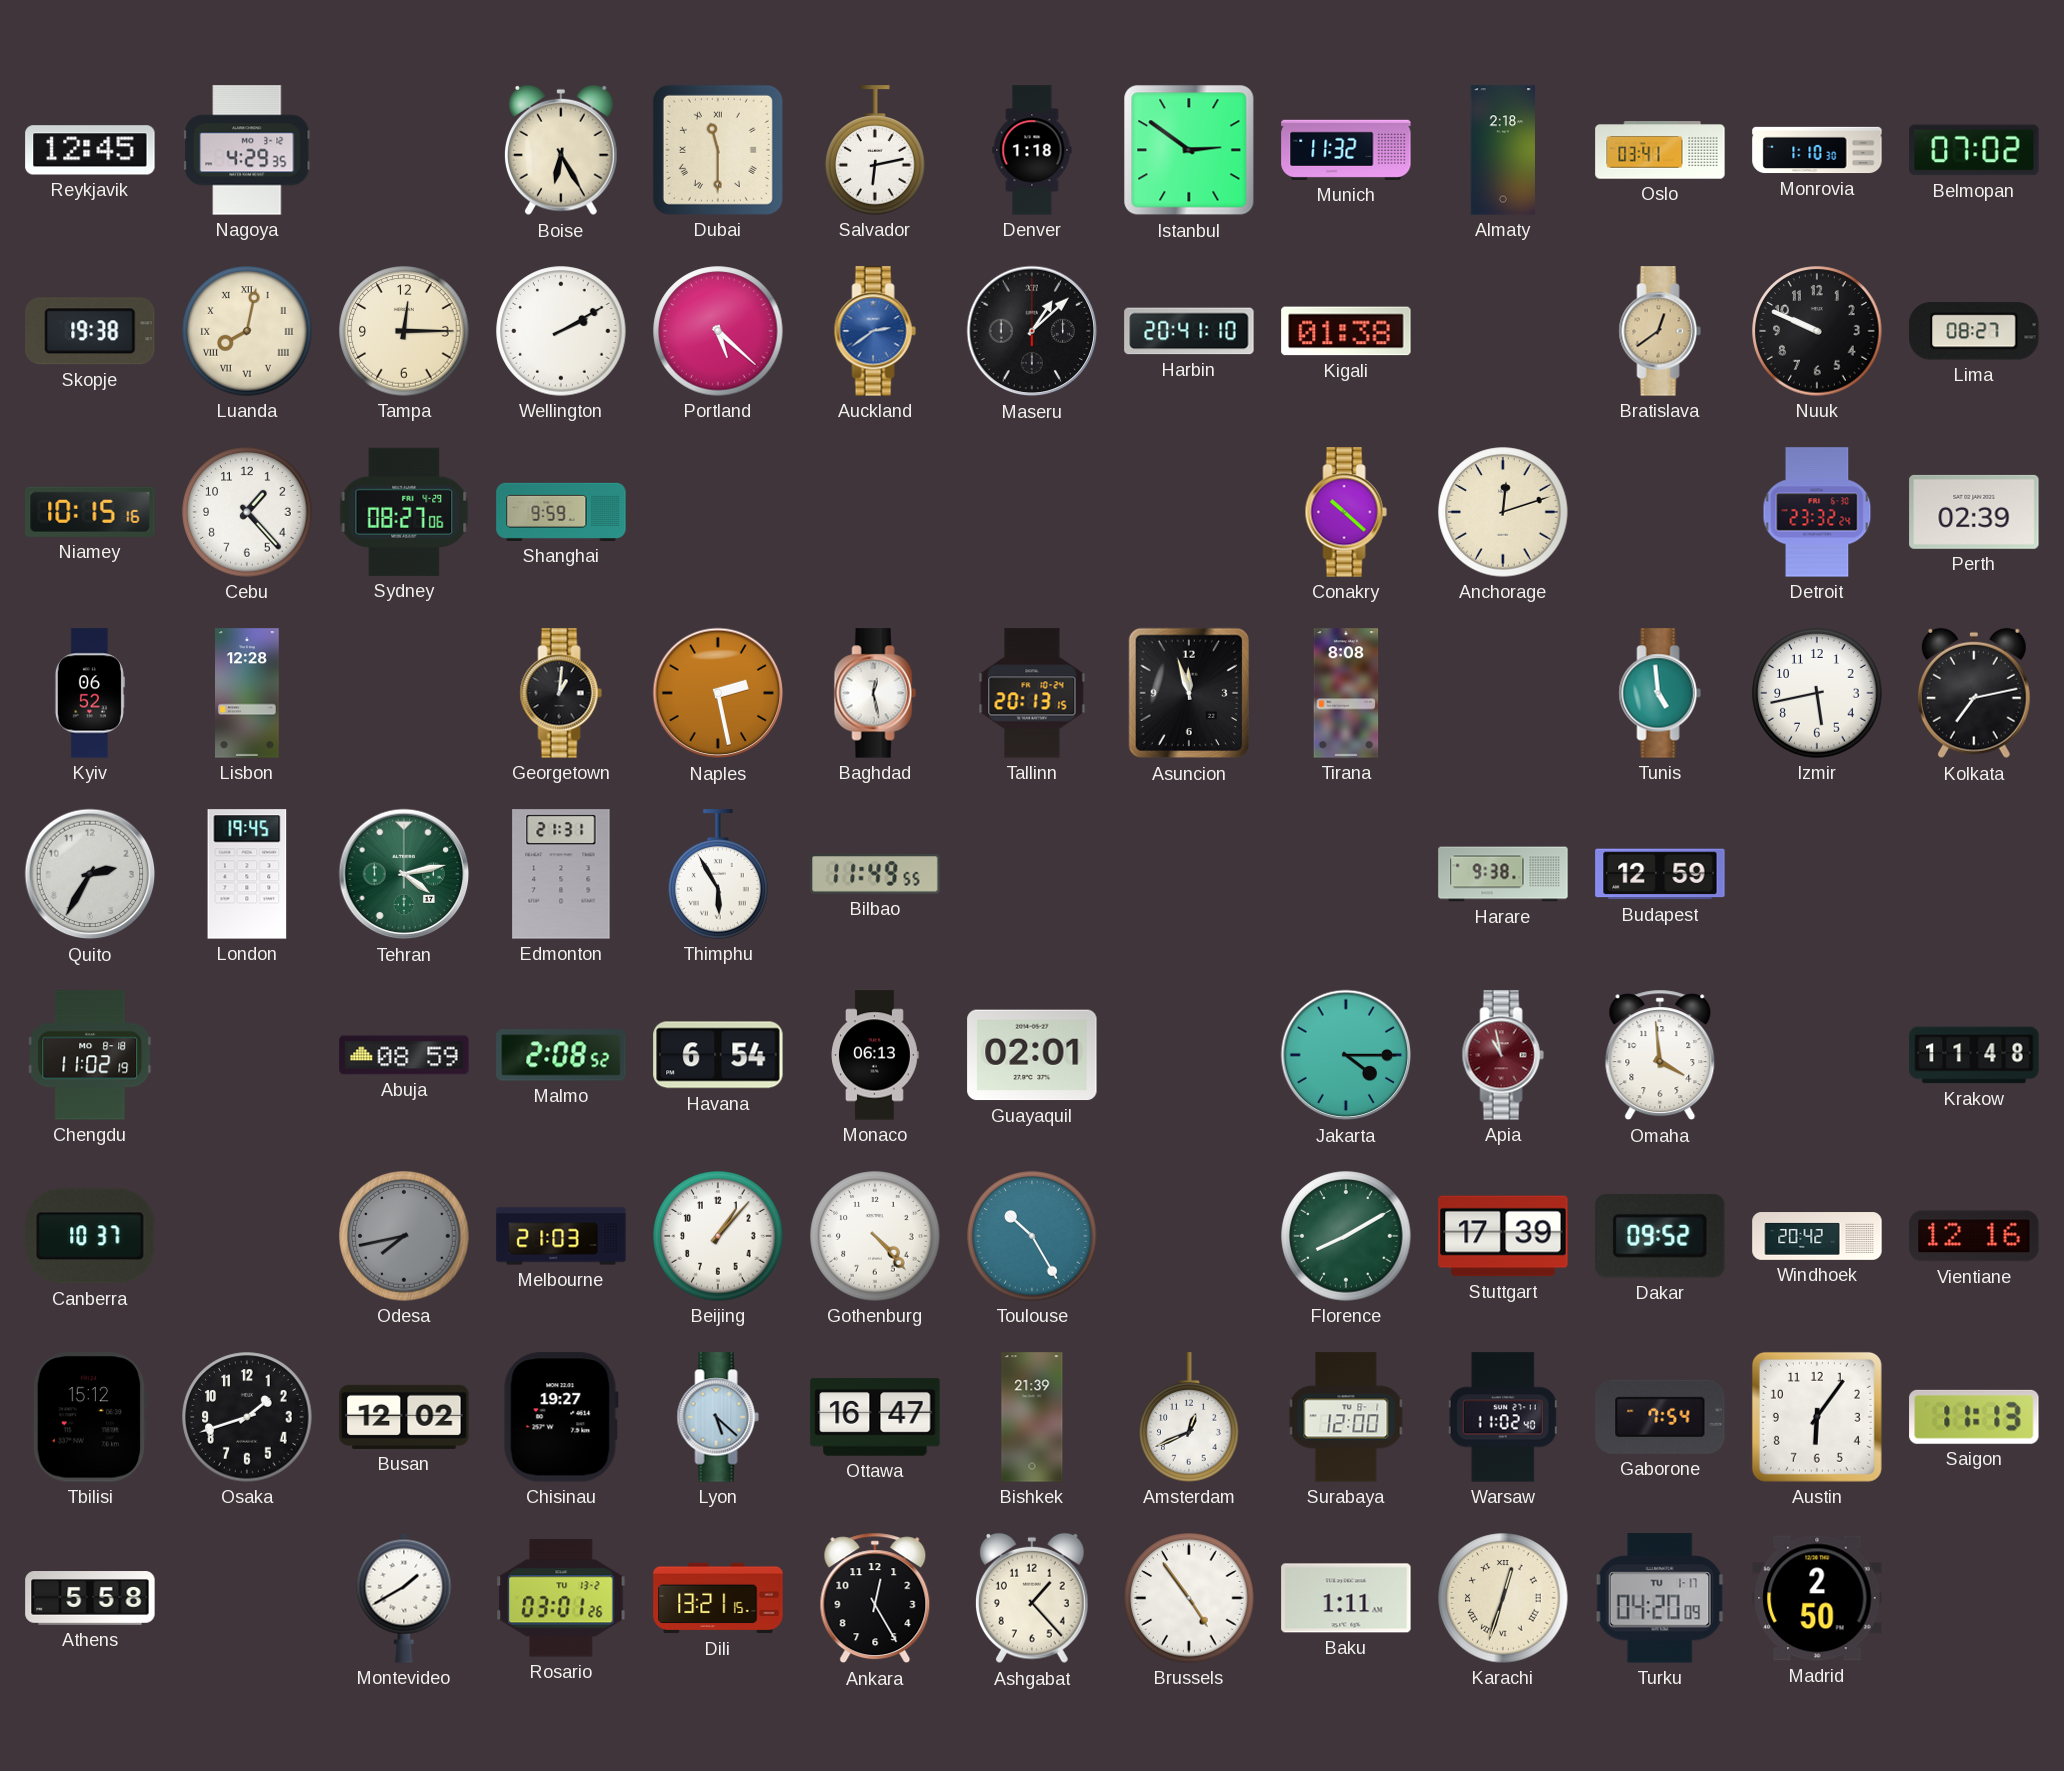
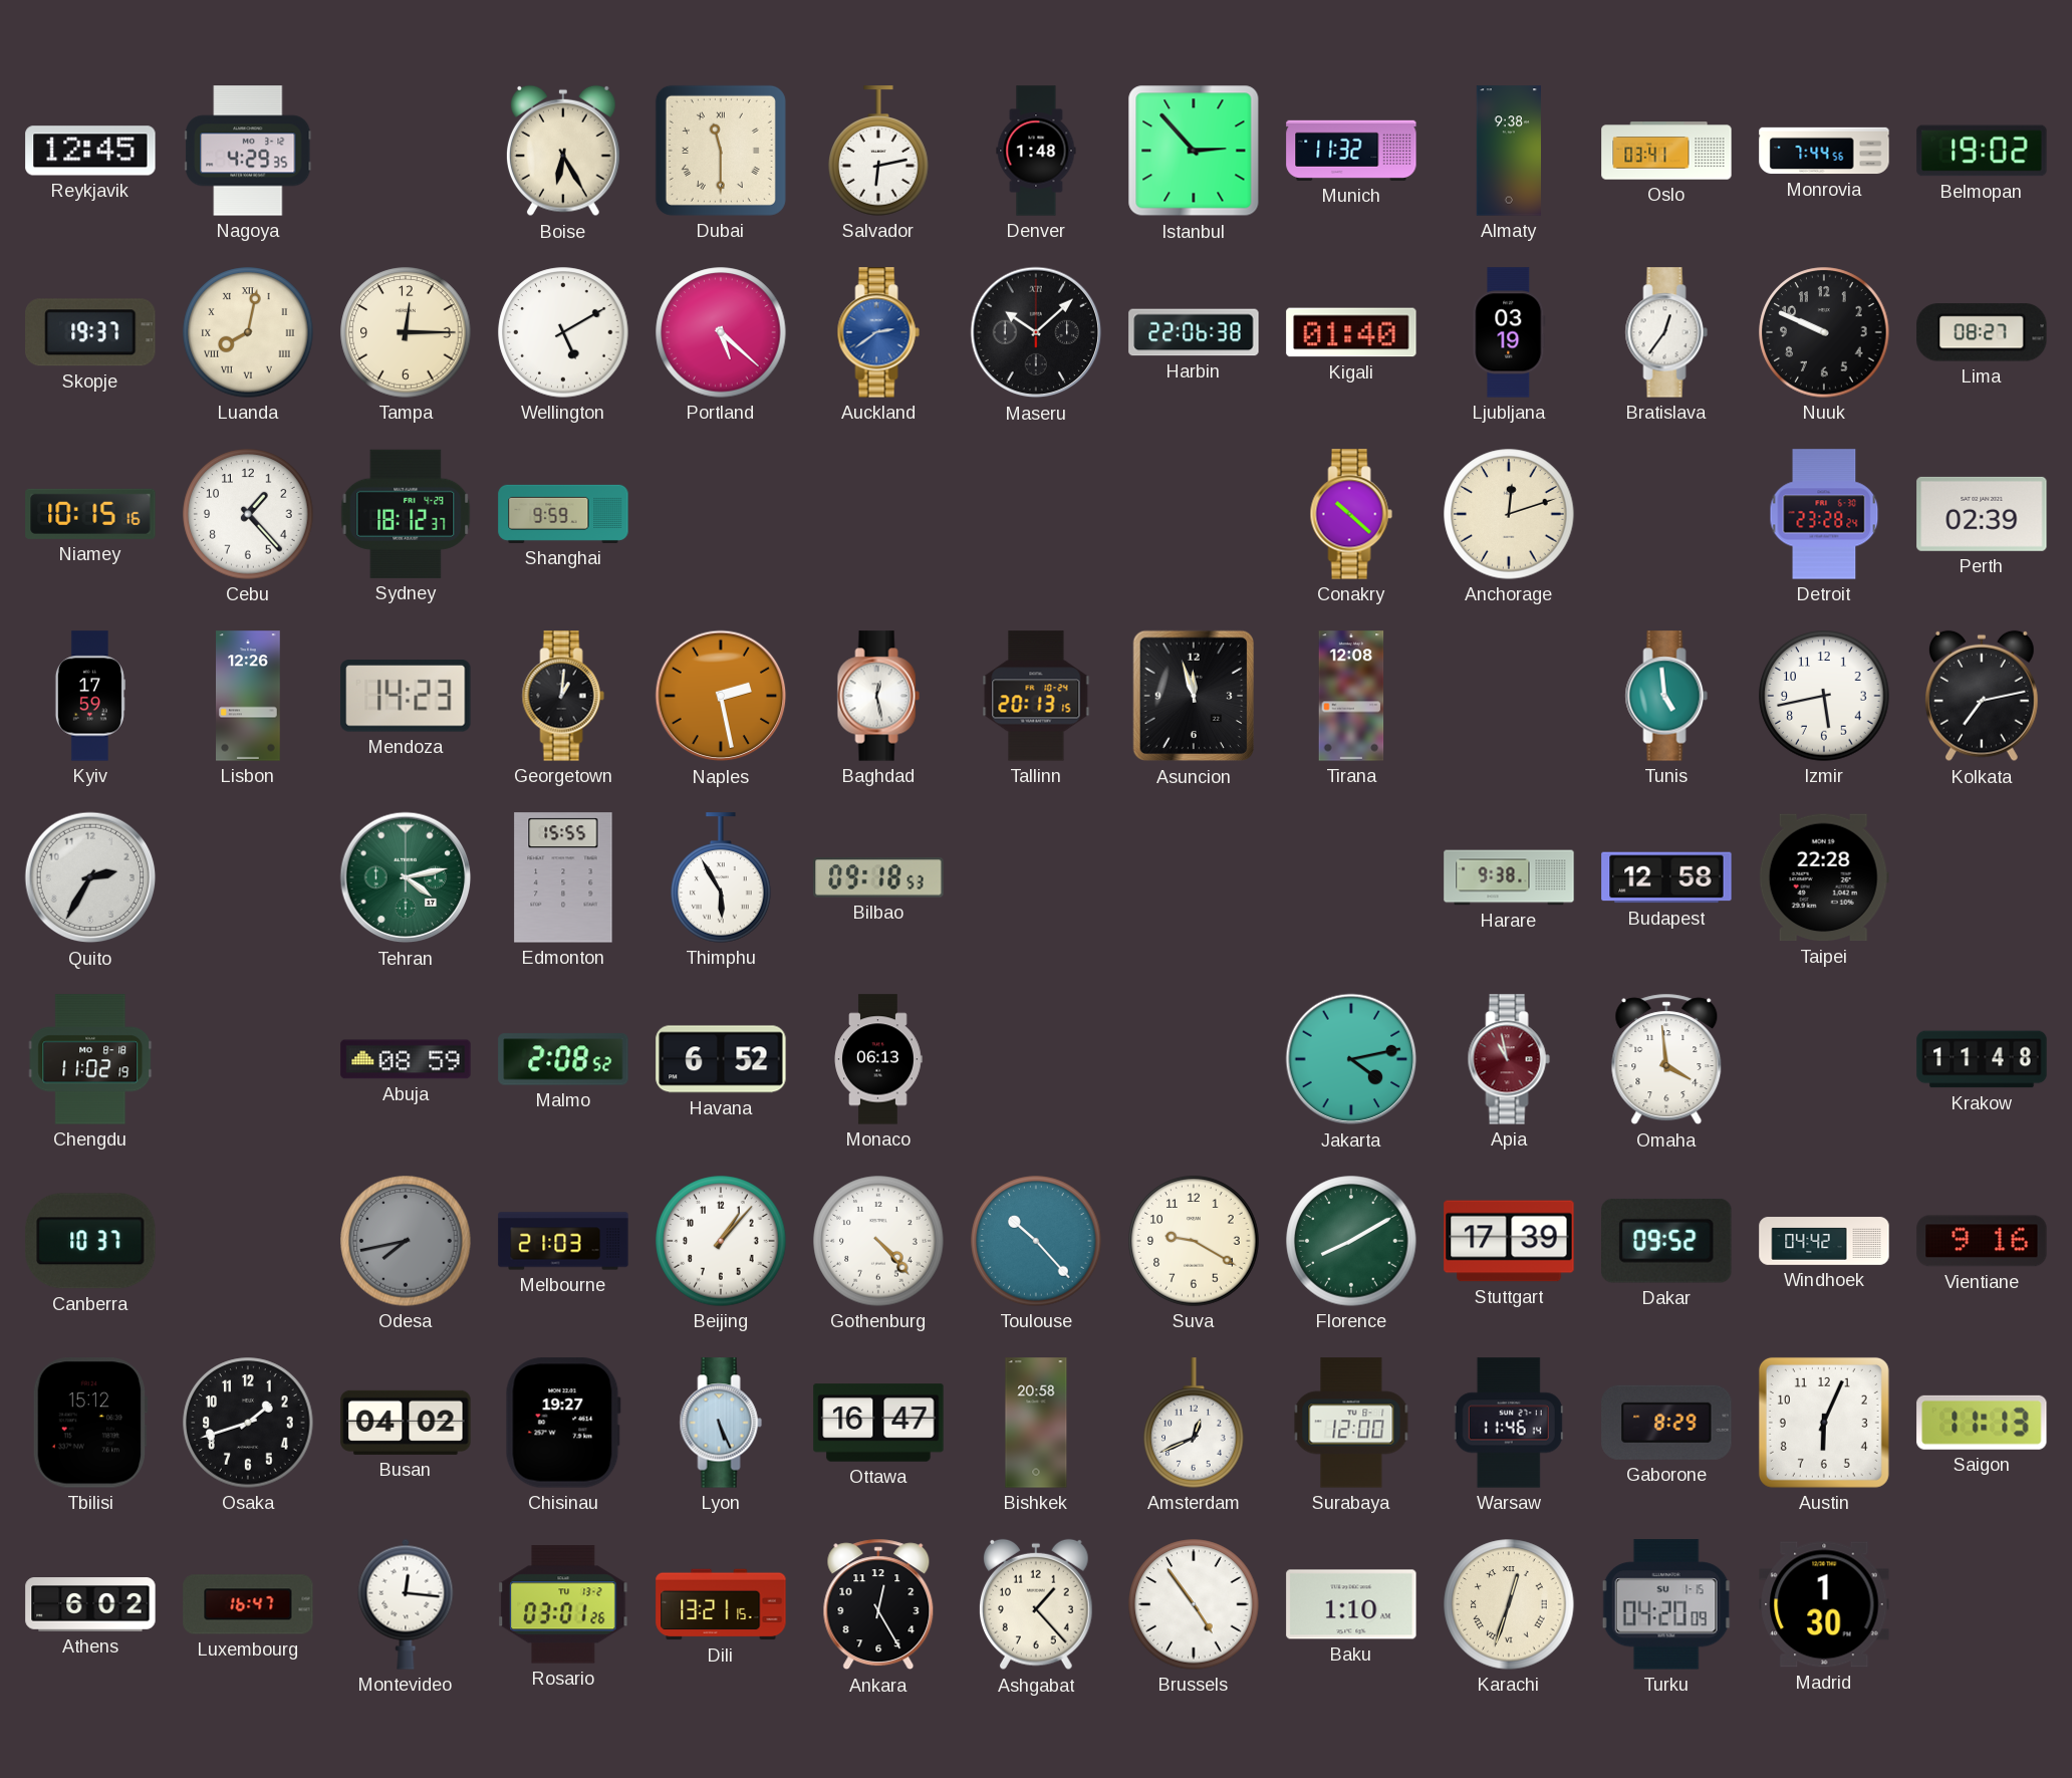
Denver: 1:18 -> 1:48 (1036, 151)
Istanbul: 2:51 -> 2:53 (1194, 151)
Almaty: 2:18 -> 9:38 (1508, 151)
Monrovia: 1:10 -> 7:44 (1824, 151)
Belmopan: 07:02 -> 19:02 (1982, 151)
Skopje: 19:38 -> 19:37 (90, 332)
Wellington: 2:10 -> 5:10 (563, 332)
Maseru: 1:08 -> 10:08 (1036, 332)
Harbin: 20:41 -> 22:06 (1194, 332)
Kigali: 01:38 -> 01:40 (1351, 332)
Ljubljana: none -> 03:19 (1509, 332)
Bratislava: 12:39 -> 12:36 (1666, 332)
Bratislava dial: champagne -> white (1666, 332)
Sydney: 08:27 -> 18:12 (406, 514)
Detroit: 23:32 -> 23:28 (1824, 514)
Kyiv: 06:52 -> 17:59 (90, 696)
Lisbon: 12:28 -> 12:26 (249, 696)
Mendoza: none -> 14:23 (406, 697)
Tirana: 8:08 -> 12:08 (1351, 696)
London: 19:45 -> none (247, 874)
Edmonton: 21:31 -> 15:55 (563, 877)
Bilbao: 11:49 -> 09:18 (878, 877)
Budapest: 12:59 -> 12:58 (1666, 877)
Taipei: none -> 22:28 (1824, 877)
Havana: 6:54 -> 6:52 (721, 1059)
Guayaquil: 02:01 -> none (1032, 1055)
Jakarta: 4:15 -> 4:13 (1351, 1059)
Toulouse: 10:25 -> 10:23 (1036, 1241)
Suva: none -> 9:20 (1194, 1241)
Windhoek: 20:42 -> 04:42 (1824, 1241)
Vientiane: 12:16 -> 9:16 (1982, 1241)
Busan: 12:02 -> 04:02 (406, 1423)
Lyon: 5:22 -> 5:26 (721, 1423)
Bishkek: 21:39 -> 20:58 (1036, 1423)
Warsaw: 11:02 -> 11:46 (1509, 1423)
Gaborone: 7:54 -> 8:29 (1666, 1423)
Austin: 6:06 -> 6:04 (1824, 1423)
Athens: 5:58 -> 6:02 (90, 1604)
Luxembourg: none -> 16:47 (248, 1604)
Montevideo: 1:40 -> 12:16 (406, 1604)
Baku: 1:11 -> 1:10 (1351, 1604)
Turku date: TU 1-17 -> SU 1-15 (1666, 1604)
Madrid: 2:50 -> 1:30 (1824, 1604)
